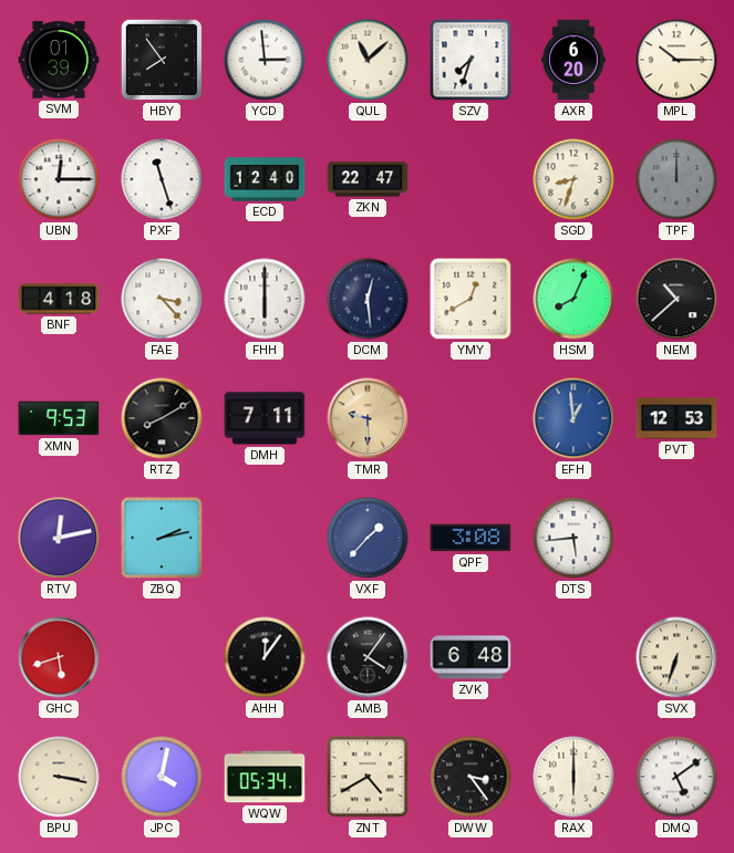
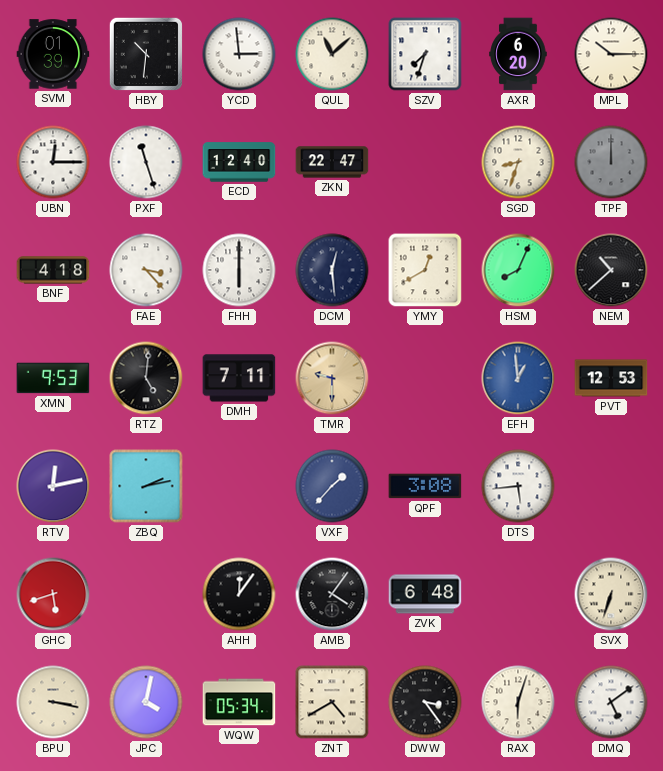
HBY: 7:54 -> 10:31 (146, 54)
RTZ: 8:10 -> 5:01 (146, 378)
RAX: 6:00 -> 6:03 (518, 702)
